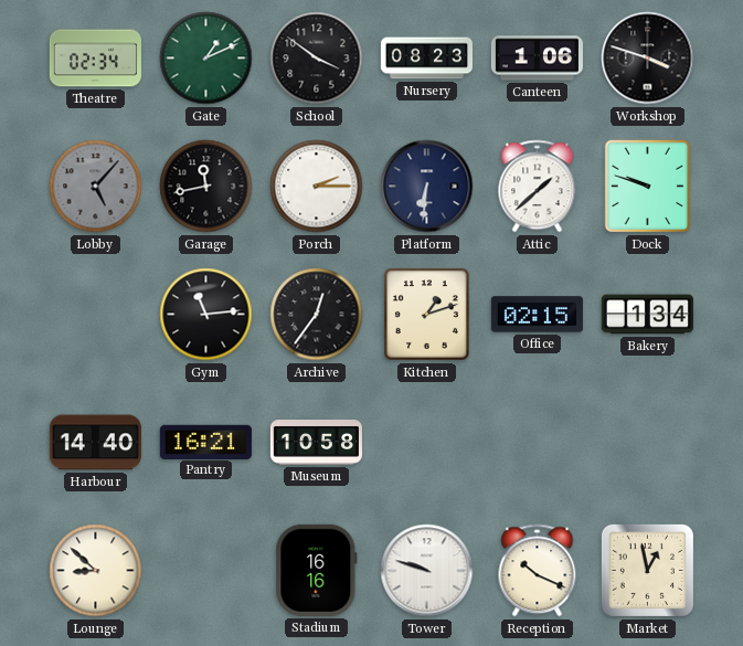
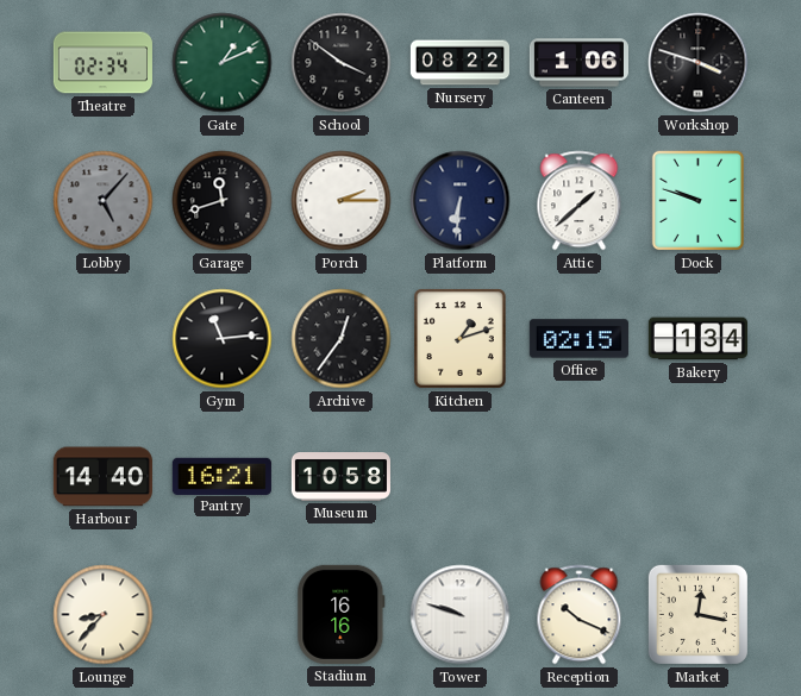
Nursery: 08:23 -> 08:22 (459, 63)
Garage: 11:43 -> 11:42 (223, 201)
Lounge: 8:52 -> 8:37 (104, 615)
Market: 12:58 -> 12:17 (697, 614)
